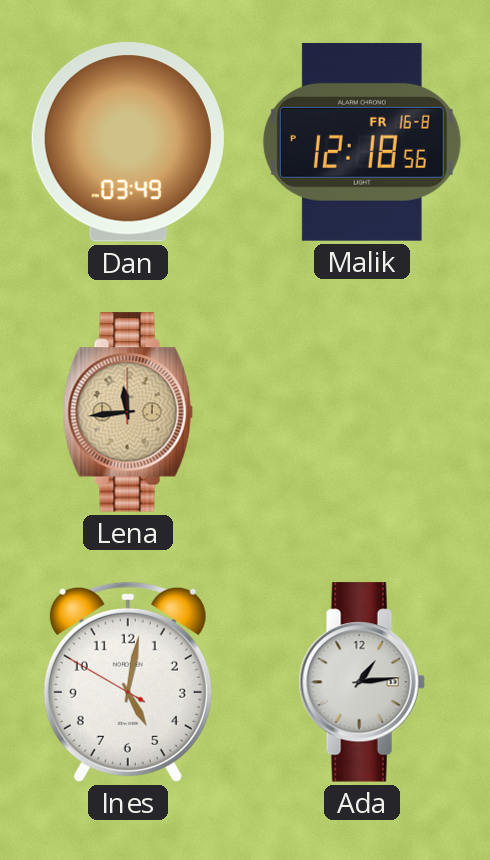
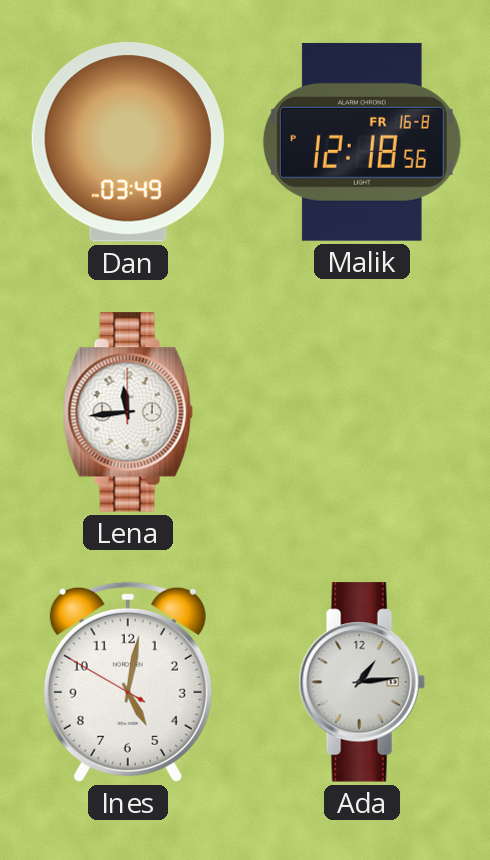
Lena dial: champagne -> white (128, 412)
